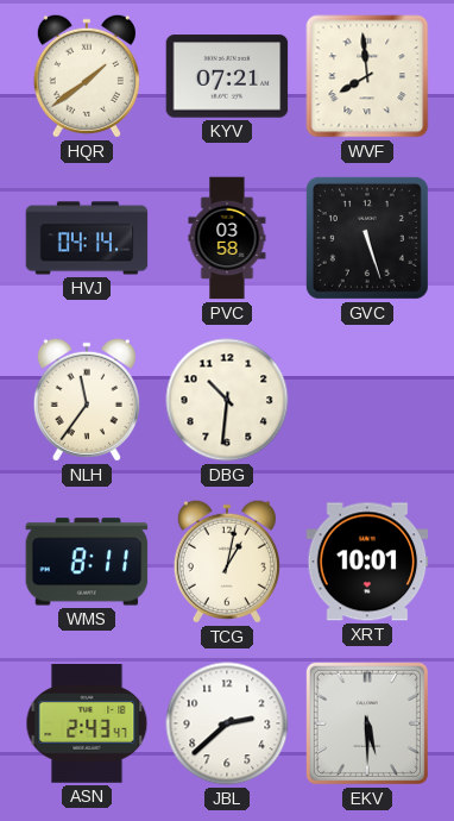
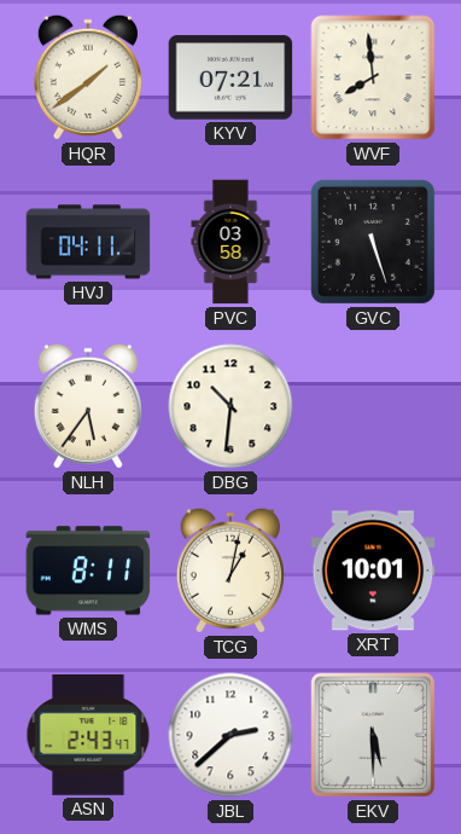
HVJ: 04:14 -> 04:11 (88, 242)
NLH: 11:36 -> 5:36 (88, 406)
